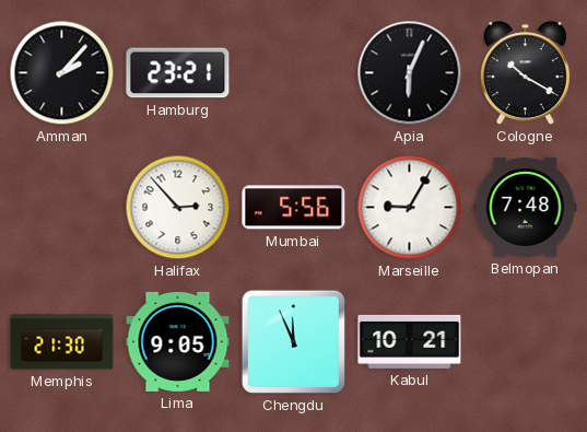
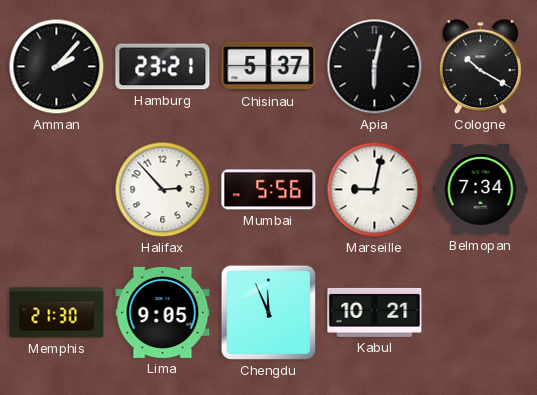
Chisinau: none -> 5:37 (269, 66)
Apia: 6:04 -> 6:02 (375, 67)
Marseille: 9:05 -> 9:02 (375, 190)
Belmopan: 7:48 -> 7:34 (481, 190)
